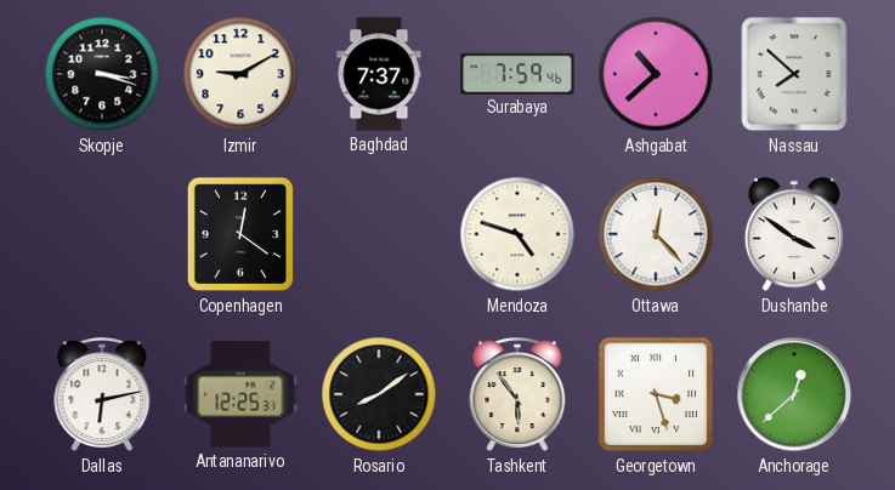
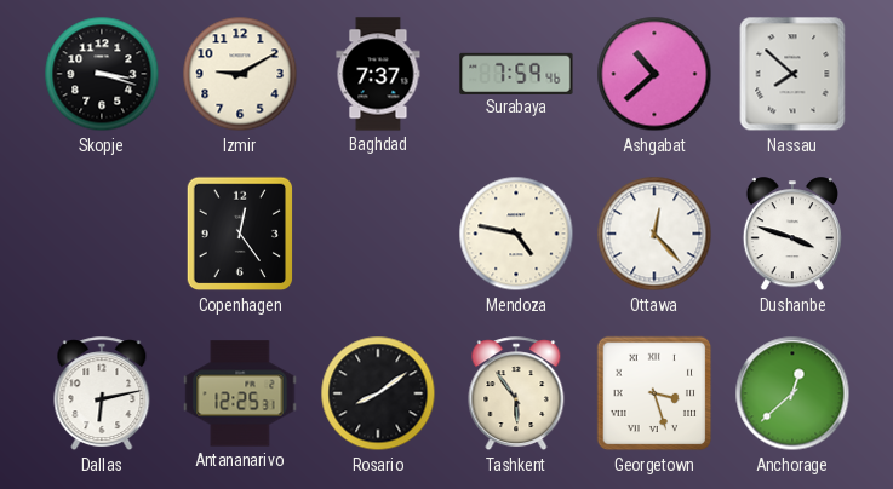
Copenhagen: 12:21 -> 12:24 (240, 234)
Mendoza: 4:48 -> 4:47 (516, 234)
Dushanbe: 3:51 -> 3:48 (792, 235)
